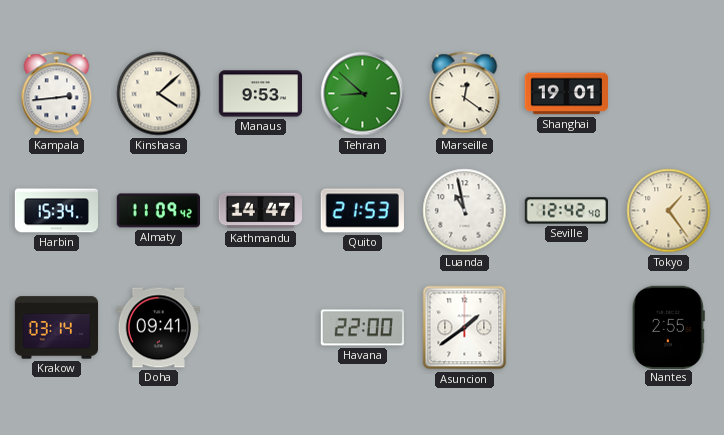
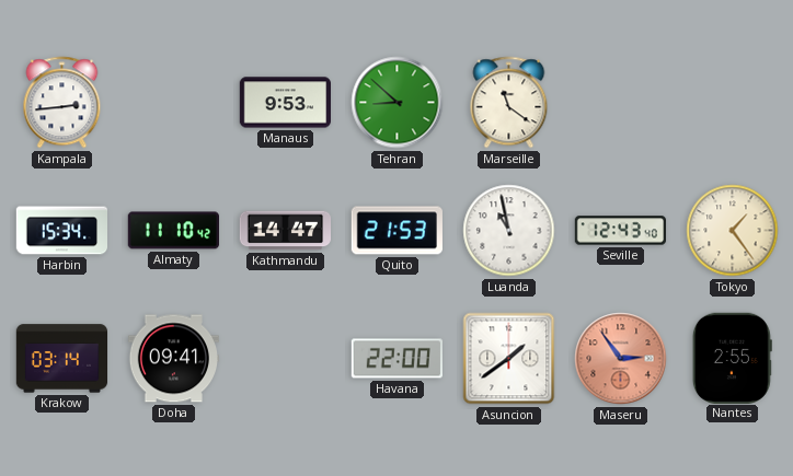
Kinshasa: 4:08 -> none (159, 94)
Marseille: 12:21 -> 11:21 (509, 103)
Shanghai: 19:01 -> none (566, 94)
Almaty: 11:09 -> 11:10 (173, 231)
Seville: 12:42 -> 12:43 (620, 231)
Maseru: none -> 2:54 (621, 359)
